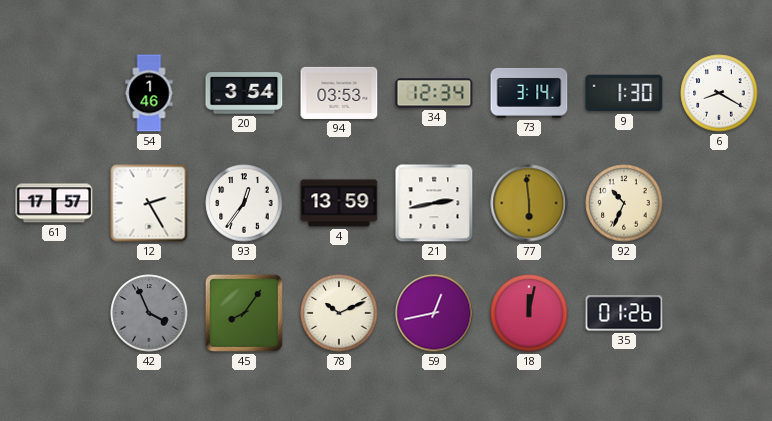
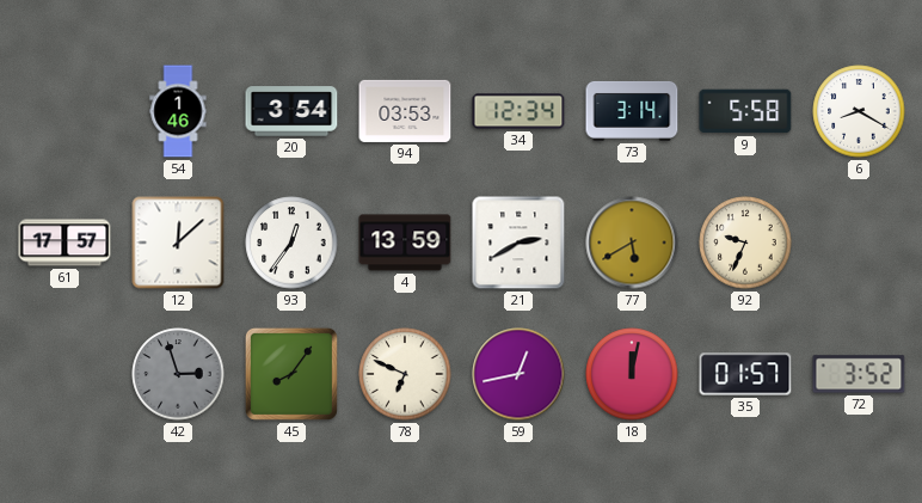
9: 1:30 -> 5:58 (745, 111)
12: 2:25 -> 12:08 (178, 243)
21: 2:43 -> 2:40 (518, 243)
77: 5:59 -> 5:40 (632, 243)
92: 10:34 -> 9:34 (745, 243)
42: 3:56 -> 2:57 (178, 374)
78: 10:11 -> 6:49 (405, 374)
35: 01:26 -> 01:57 (745, 374)
72: none -> 3:52 (859, 374)
